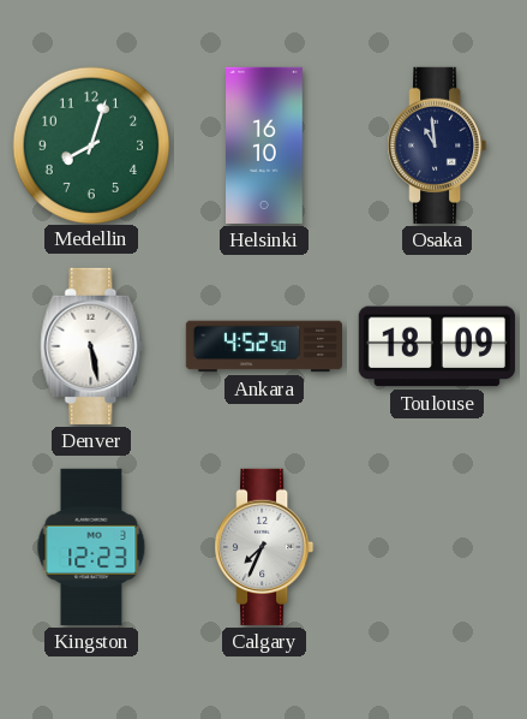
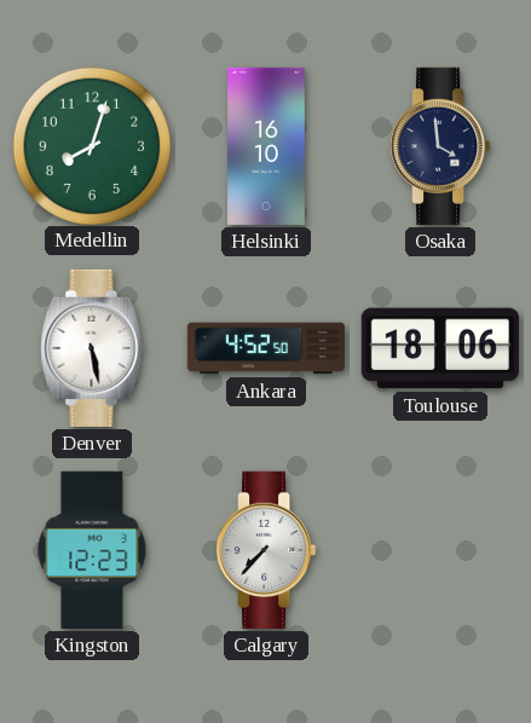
Osaka: 10:59 -> 3:59 (440, 146)
Toulouse: 18:09 -> 18:06 (440, 348)
Calgary: 7:34 -> 7:37 (266, 550)
